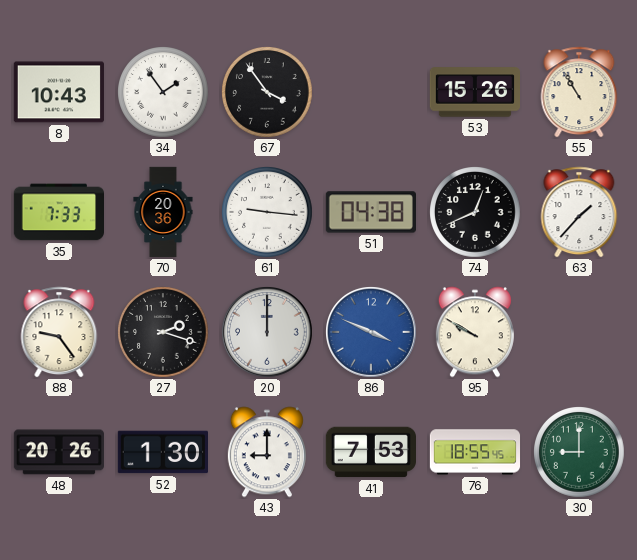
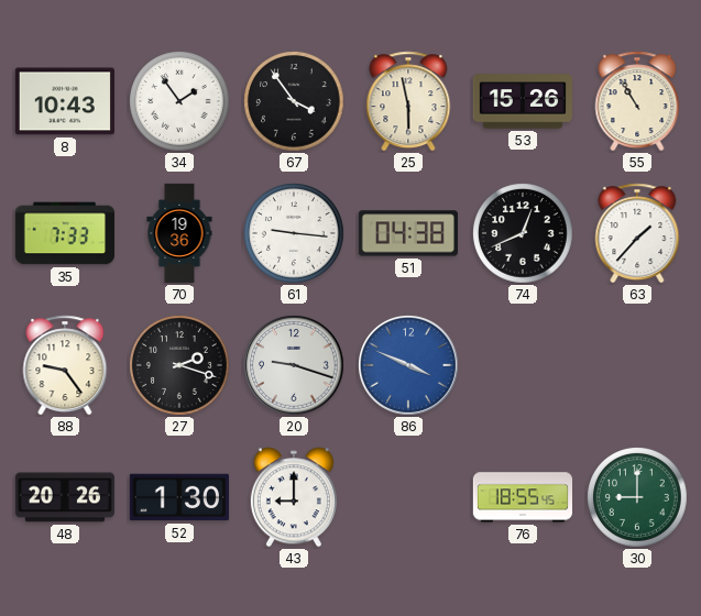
25: none -> 5:58 (408, 101)
70: 20:36 -> 19:36 (179, 233)
20: 12:00 -> 9:18 (295, 366)
95: 9:50 -> none (475, 332)
41: 7:53 -> none (370, 452)
